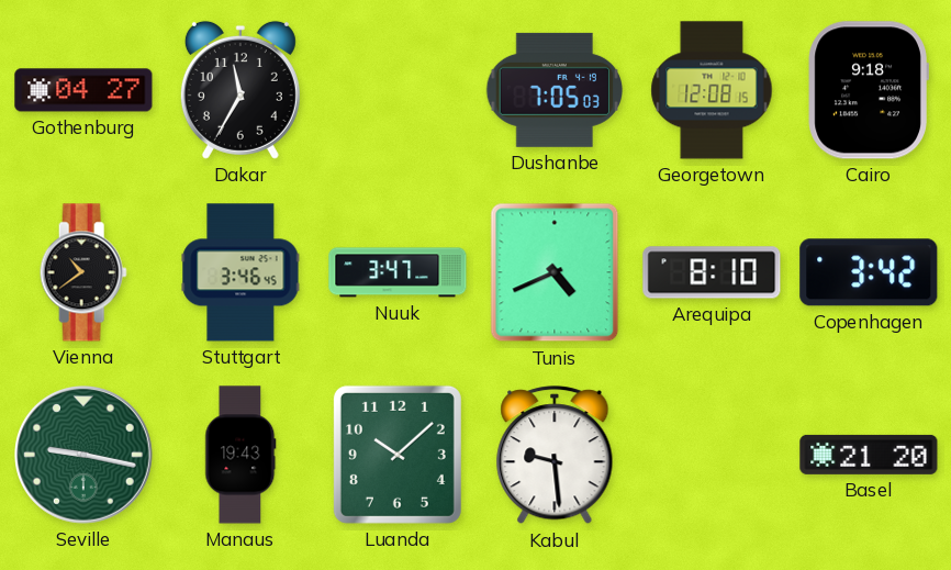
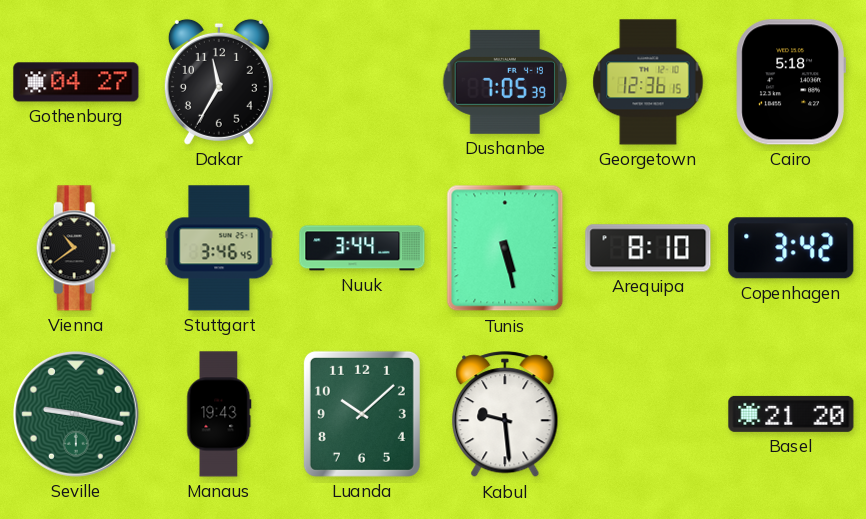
Dushanbe: 7:05:03 -> 7:05:39 (505, 82)
Georgetown: 12:08 -> 12:36 (648, 82)
Cairo: 9:18 -> 5:18 (791, 82)
Nuuk: 3:47 -> 3:44 (362, 248)
Tunis: 4:41 -> 5:28 (505, 248)
